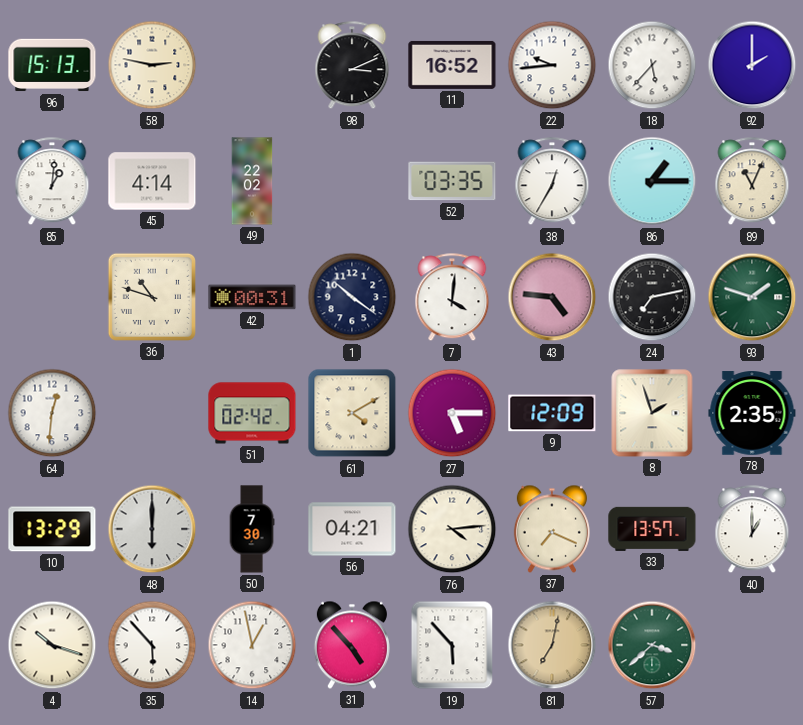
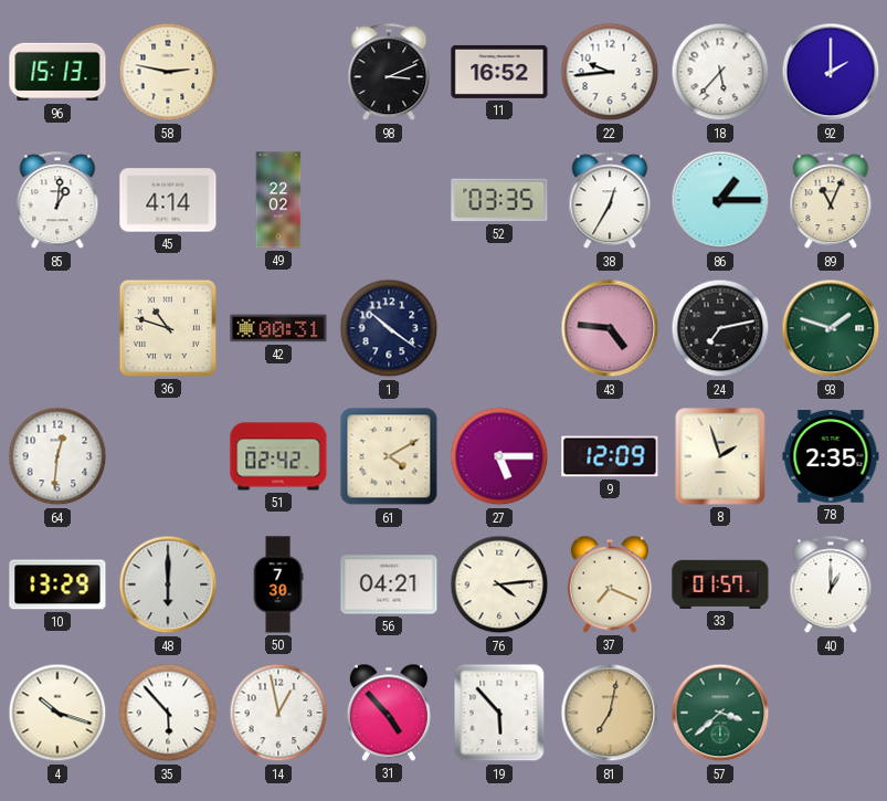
7: 4:01 -> none (452, 298)
33: 13:57 -> 01:57 (720, 584)
